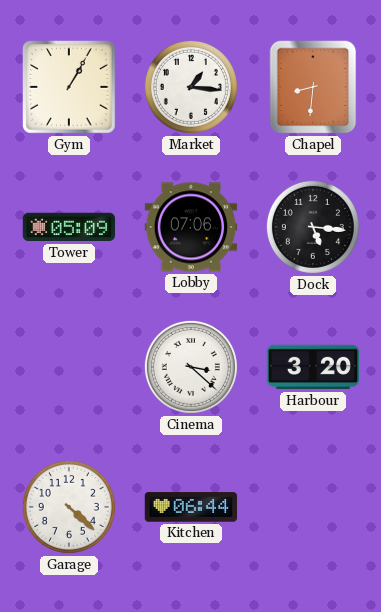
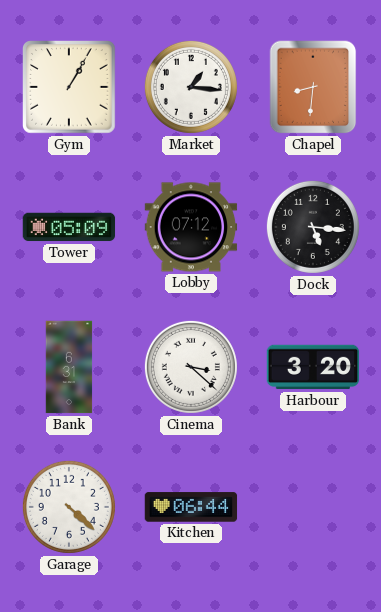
Lobby: 07:06 -> 07:12 (191, 227)
Bank: none -> 6:31 (69, 367)
